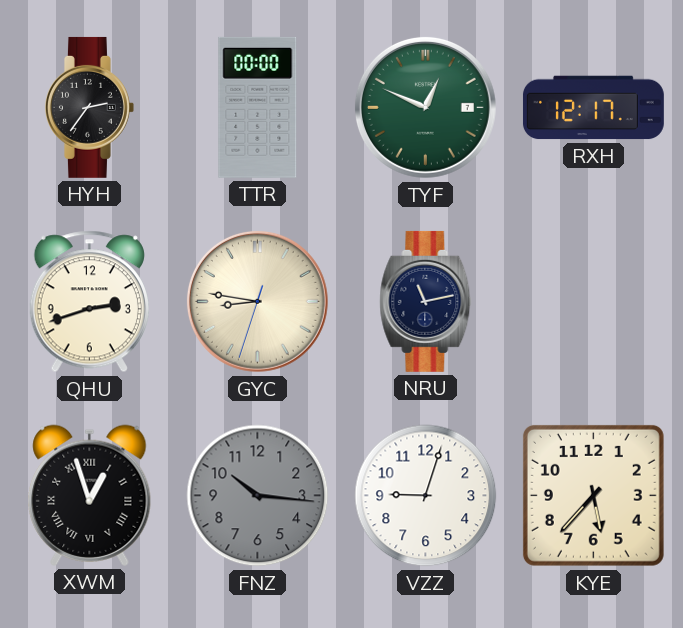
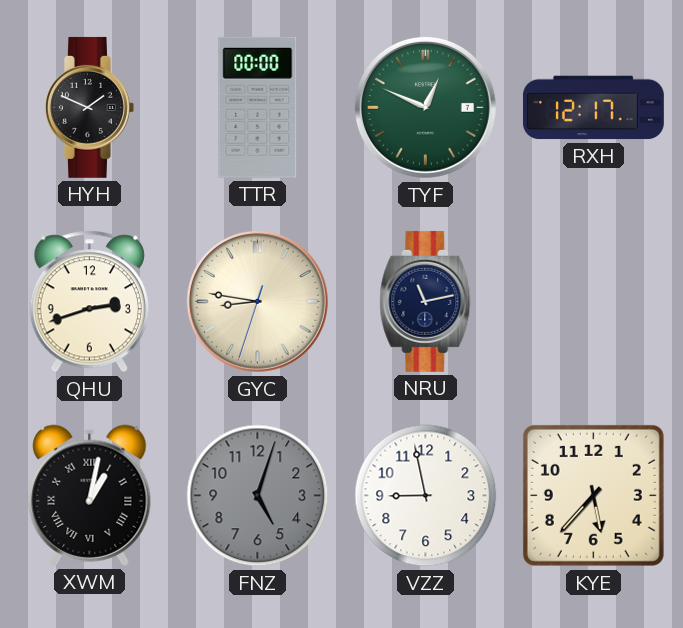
HYH: 2:36 -> 1:49 (89, 107)
XWM: 12:57 -> 1:02 (90, 495)
FNZ: 10:16 -> 5:03 (258, 496)
VZZ: 9:03 -> 8:58 (426, 496)
